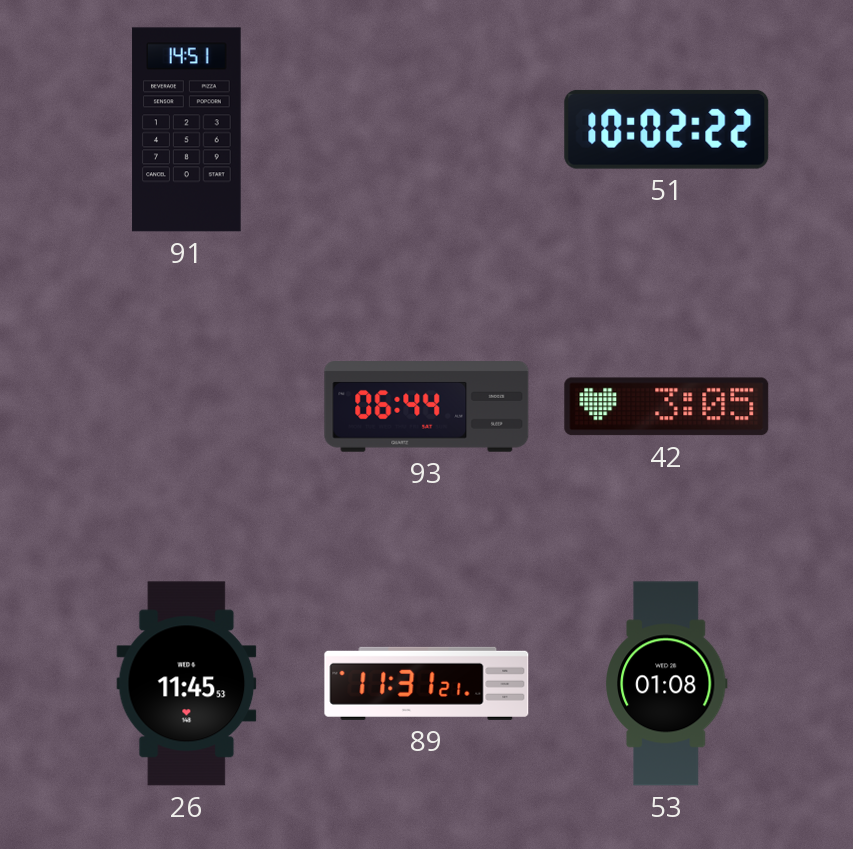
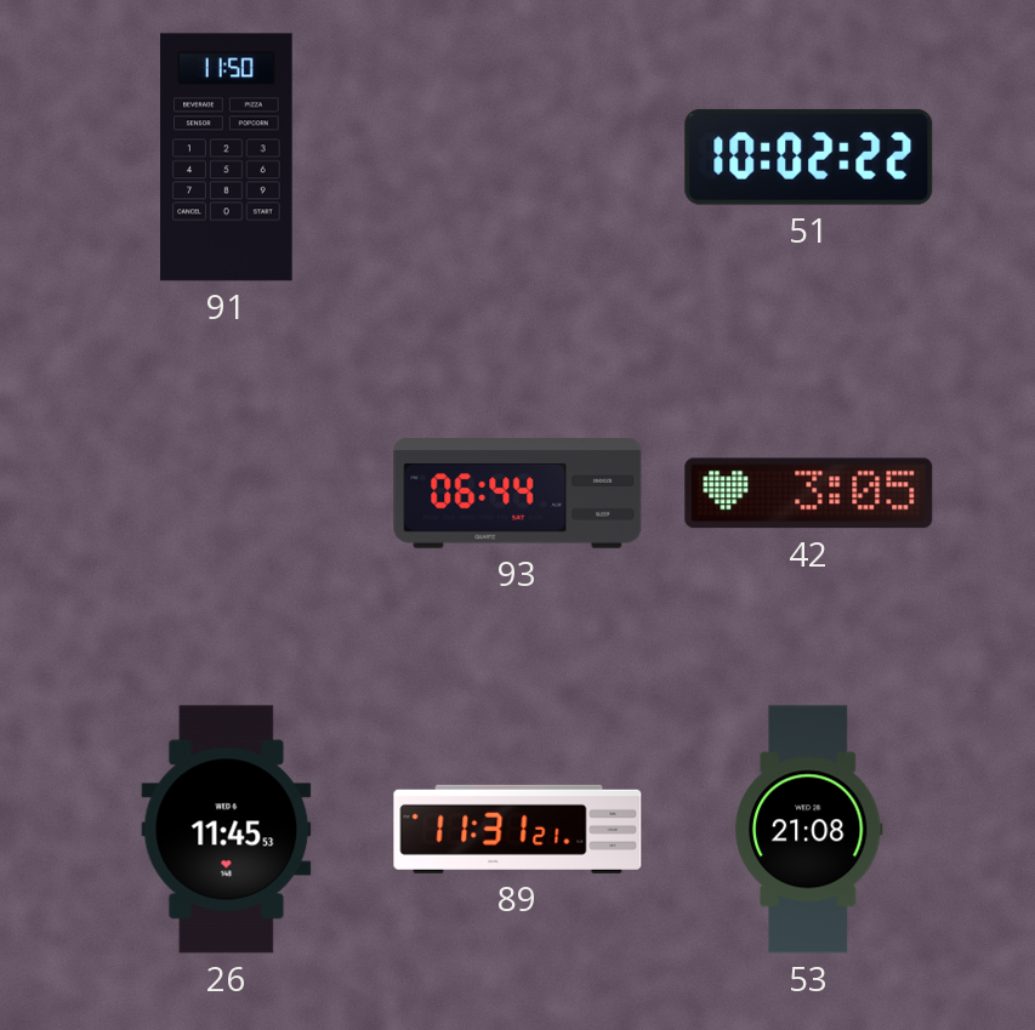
91: 14:51 -> 11:50 (227, 158)
53: 01:08 -> 21:08 (808, 830)
